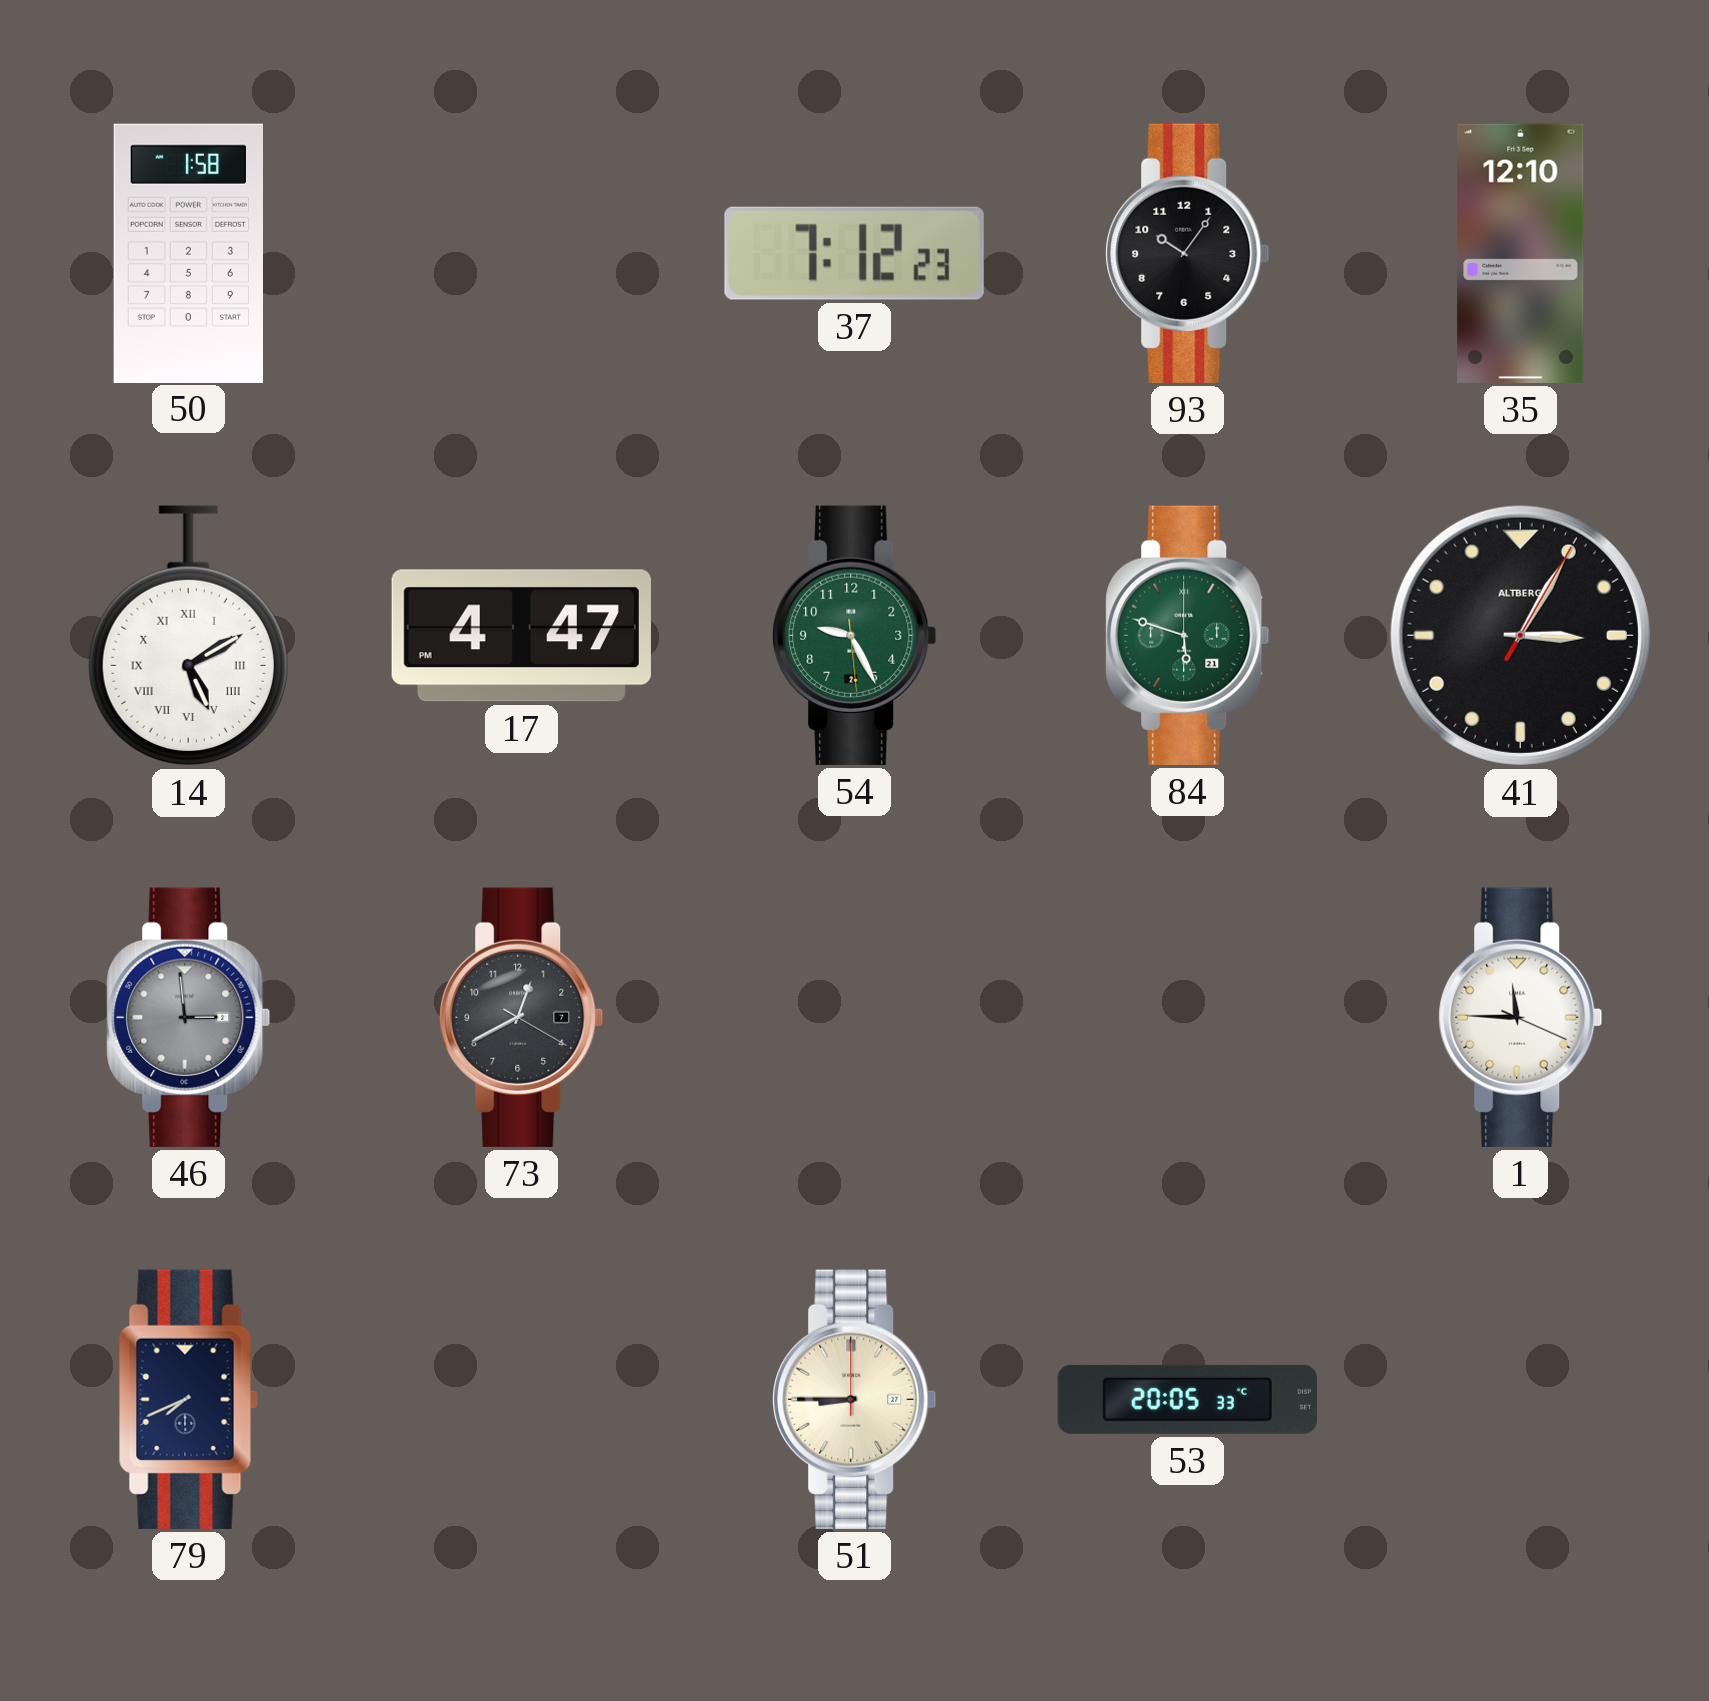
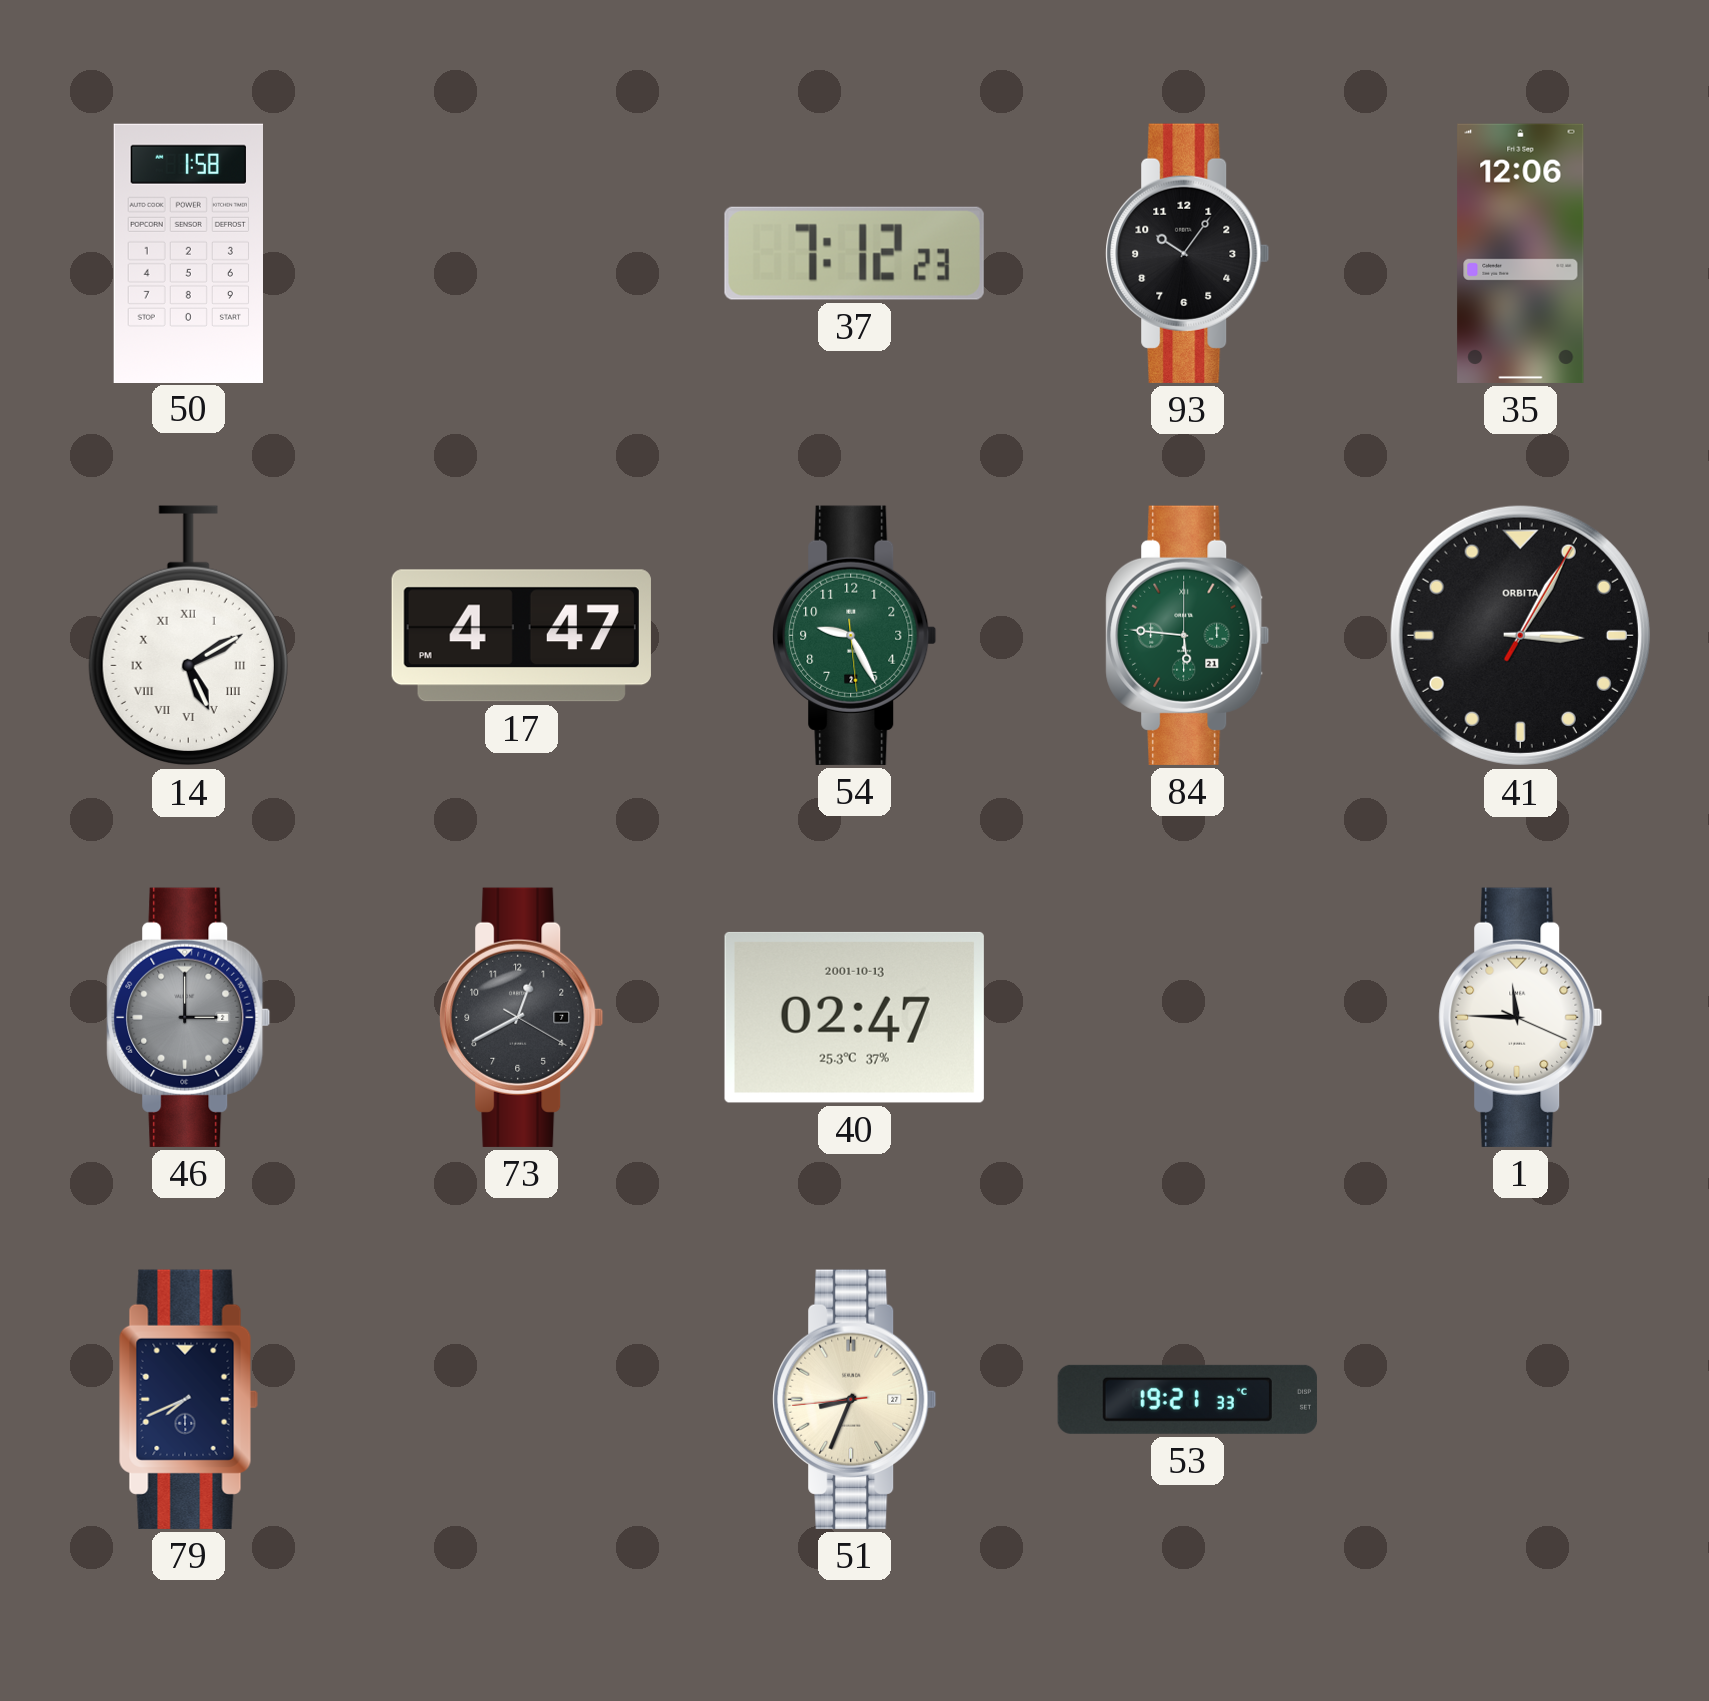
35: 12:10 -> 12:06 (1521, 253)
84: 5:48 -> 5:46 (1188, 635)
41 brand: ALTBERG -> ORBITA (1520, 635)
46: 2:59 -> 3:00 (189, 1017)
40: none -> 02:47 (854, 1017)
51: 8:45 -> 8:33 (855, 1399)
53: 20:05 -> 19:21 (1187, 1399)
